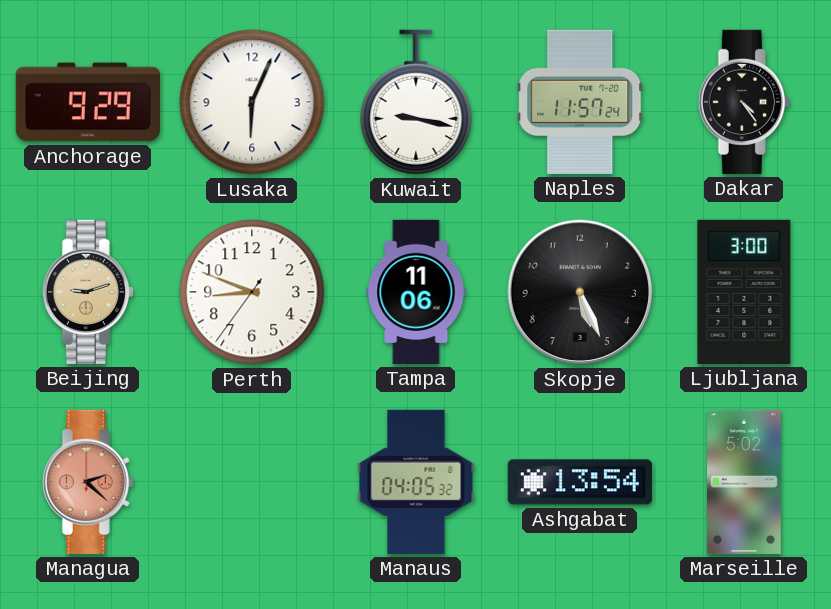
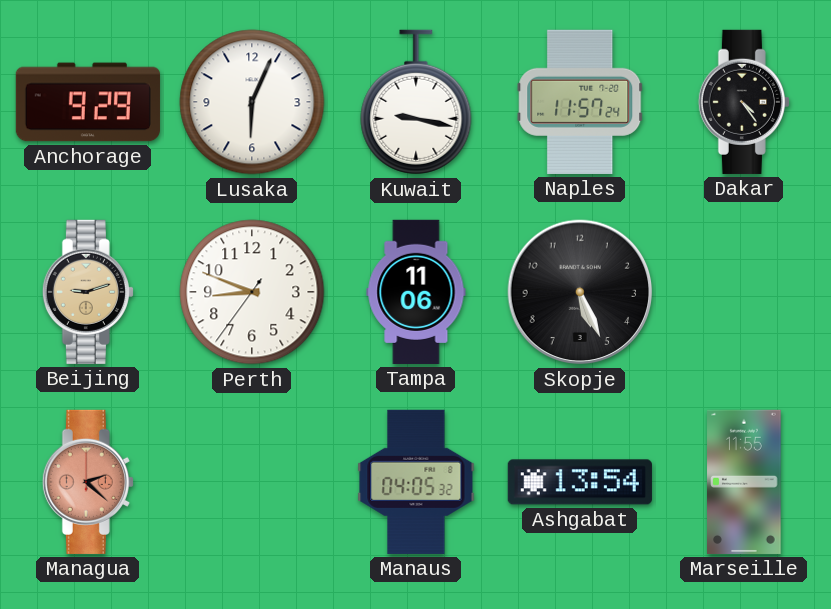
Ljubljana: 3:00 -> none (744, 292)
Marseille: 5:02 -> 11:55 (744, 482)
